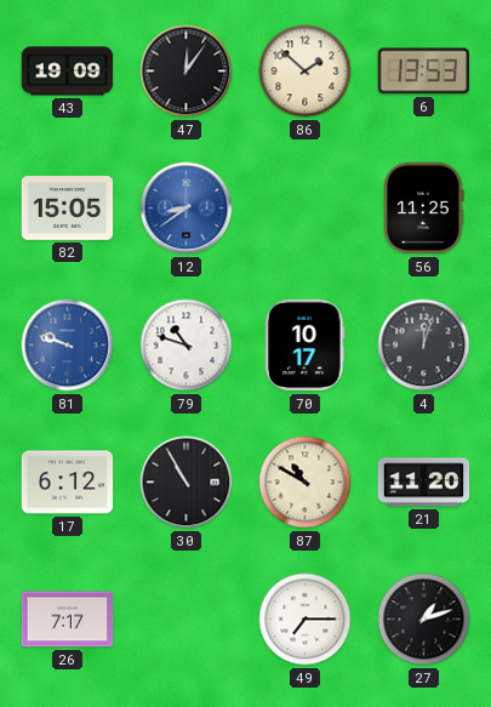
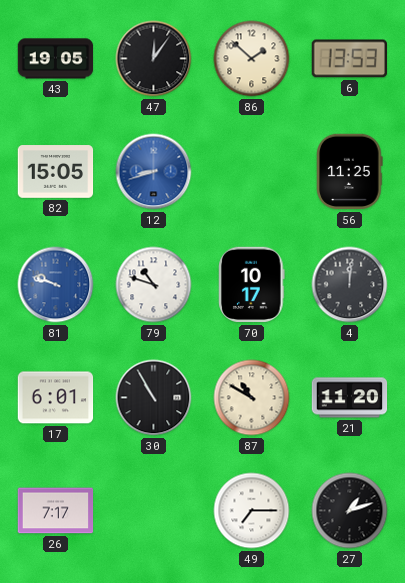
43: 19:09 -> 19:05 (56, 59)
12: 8:39 -> 8:42 (154, 172)
4: 12:03 -> 12:01 (350, 285)
17: 6:12 -> 6:01 (56, 398)
